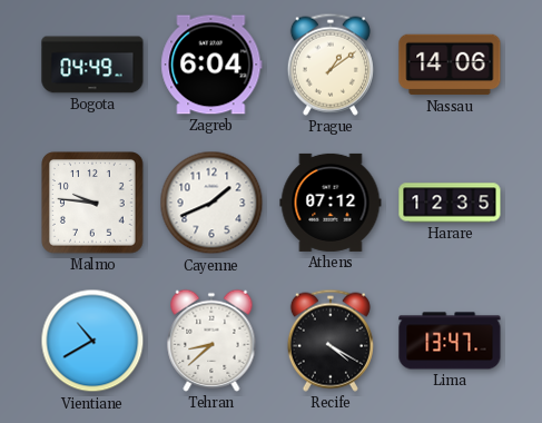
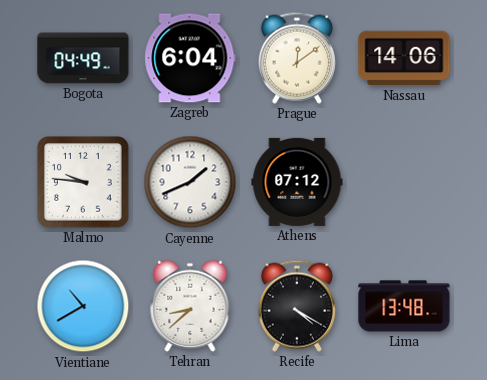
Prague: 1:09 -> 12:09 (297, 58)
Harare: 12:35 -> none (450, 203)
Lima: 13:47 -> 13:48 (404, 306)
